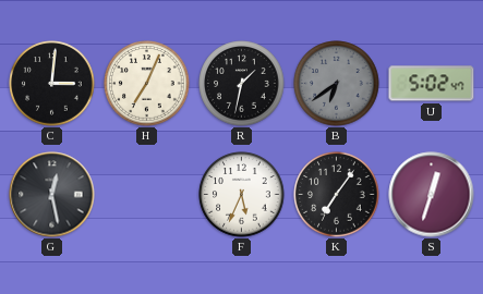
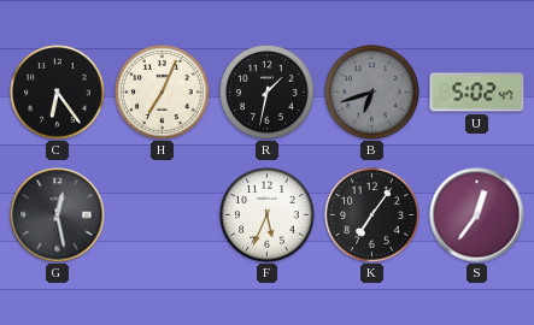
C: 3:01 -> 6:24 (58, 93)
B: 6:39 -> 6:42 (372, 93)
S: 12:33 -> 12:36 (477, 215)
